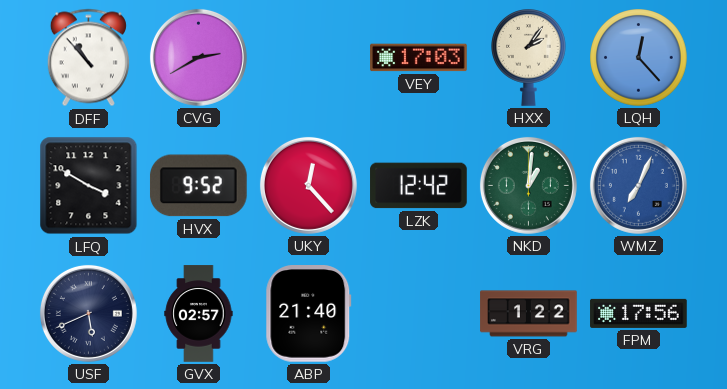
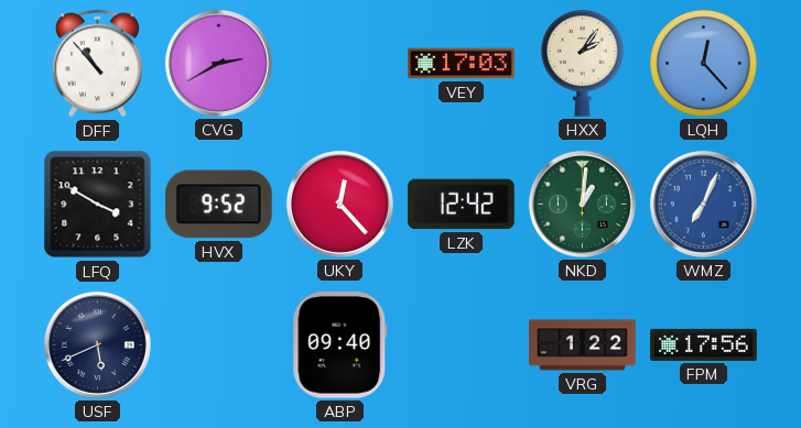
GVX: 02:57 -> none (199, 314)
ABP: 21:40 -> 09:40 (340, 345)
